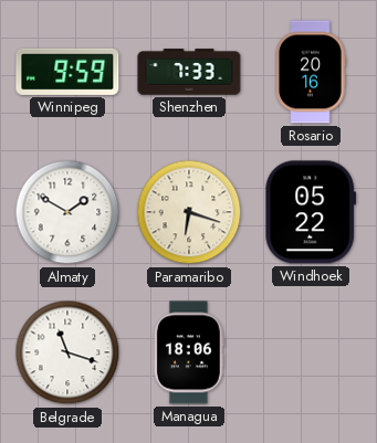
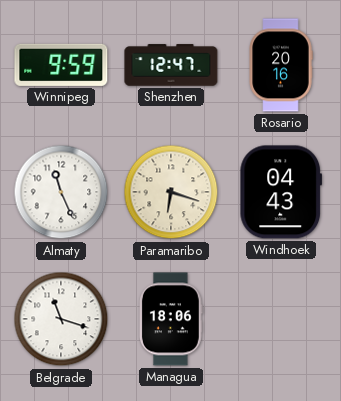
Shenzhen: 7:33 -> 12:47 (171, 65)
Almaty: 1:50 -> 11:26 (61, 192)
Windhoek: 05:22 -> 04:43 (281, 192)
